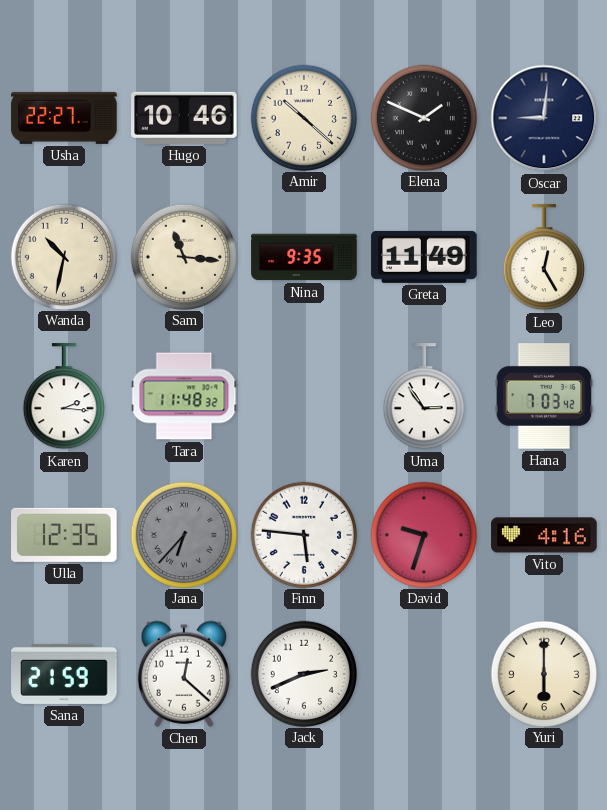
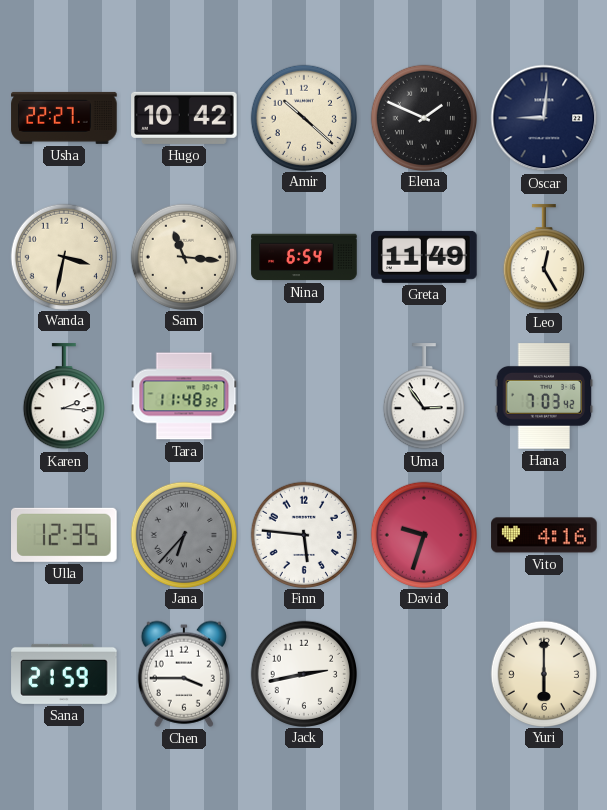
Hugo: 10:46 -> 10:42 (184, 118)
Wanda: 10:32 -> 3:32 (63, 256)
Nina: 9:35 -> 6:54 (304, 257)
Chen: 12:22 -> 3:45 (184, 674)
Jack: 2:41 -> 2:43 (303, 673)
